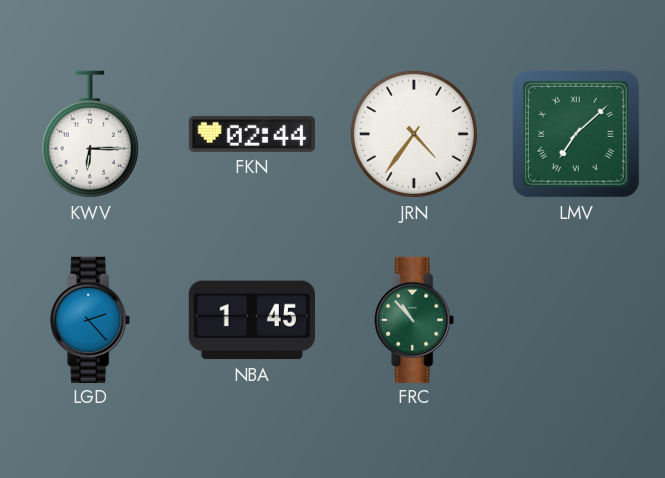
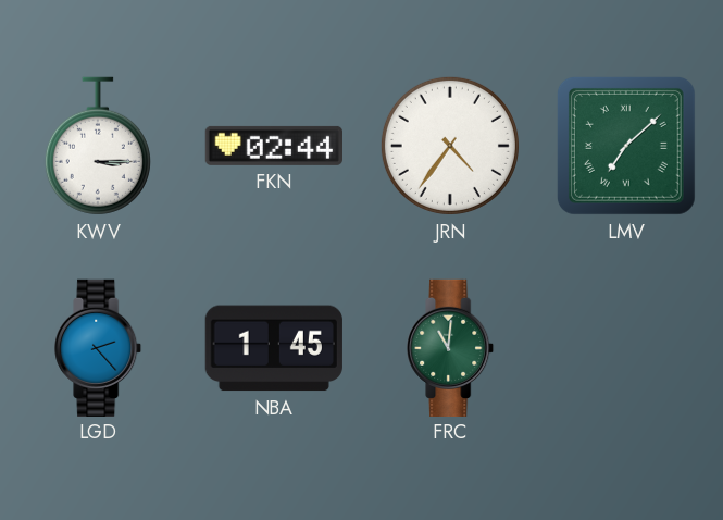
KWV: 6:15 -> 3:15 (98, 146)
FRC: 10:53 -> 11:01 (451, 347)
